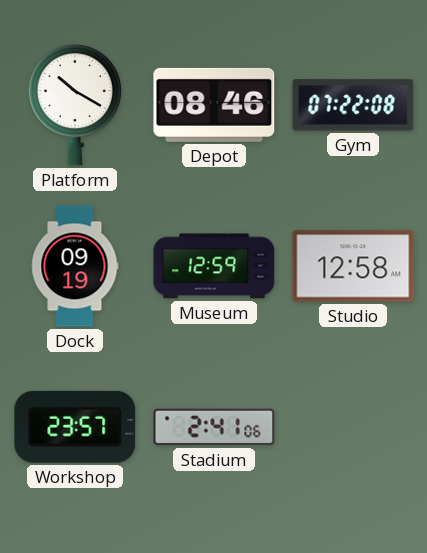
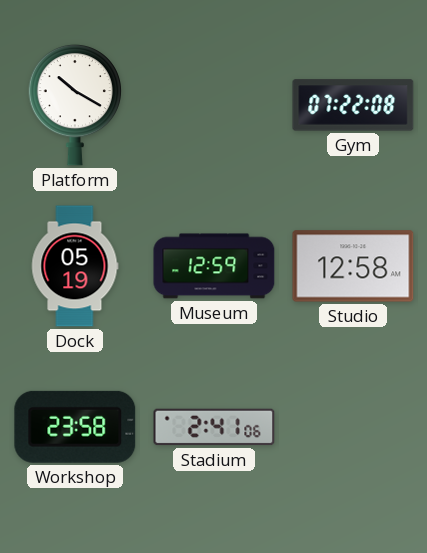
Depot: 08:46 -> none (214, 105)
Dock: 09:19 -> 05:19 (75, 266)
Workshop: 23:57 -> 23:58 (75, 427)
